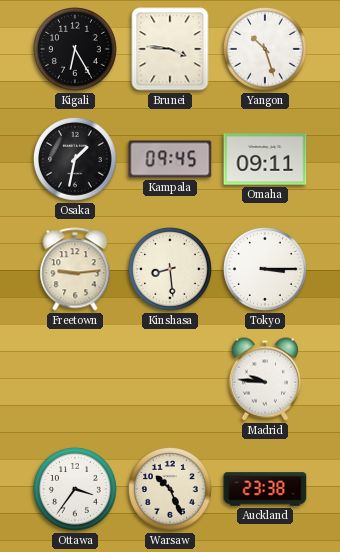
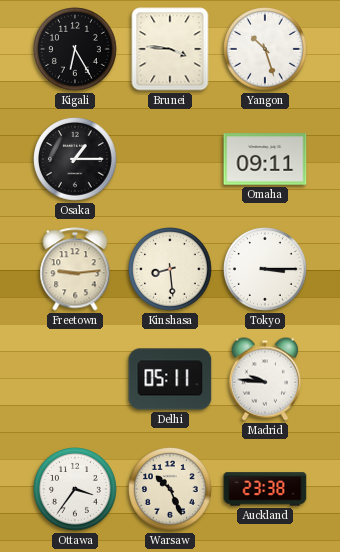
Osaka: 1:32 -> 1:15 (76, 160)
Kampala: 09:45 -> none (170, 159)
Delhi: none -> 05:11 (170, 379)
